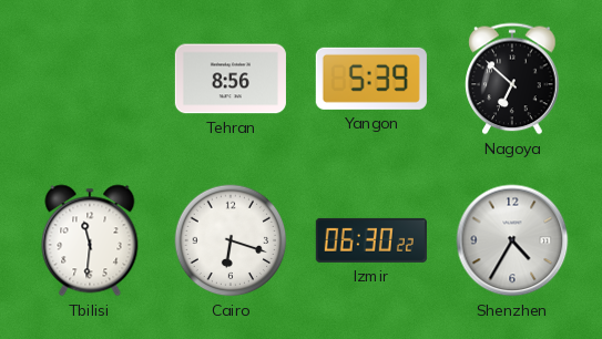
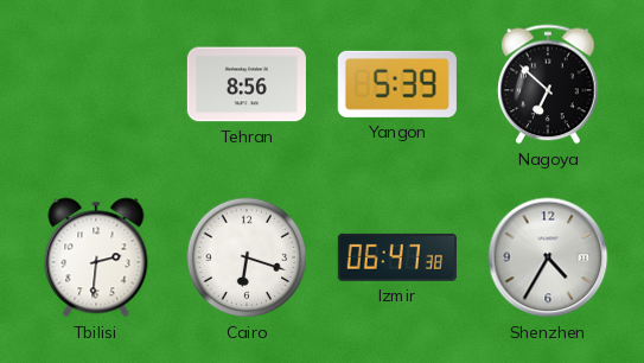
Tbilisi: 11:31 -> 2:31 (96, 257)
Izmir: 06:30 -> 06:47 (397, 257)
